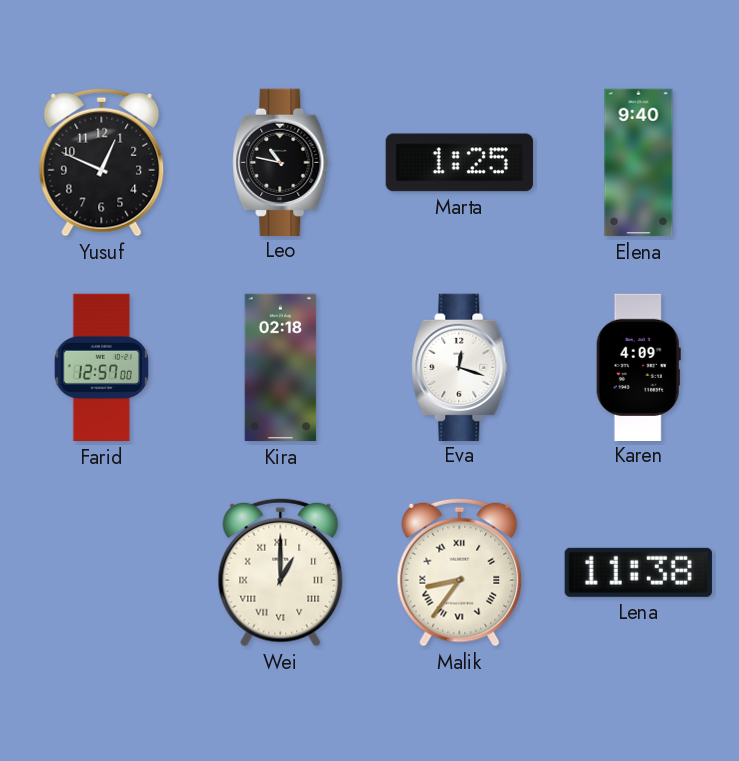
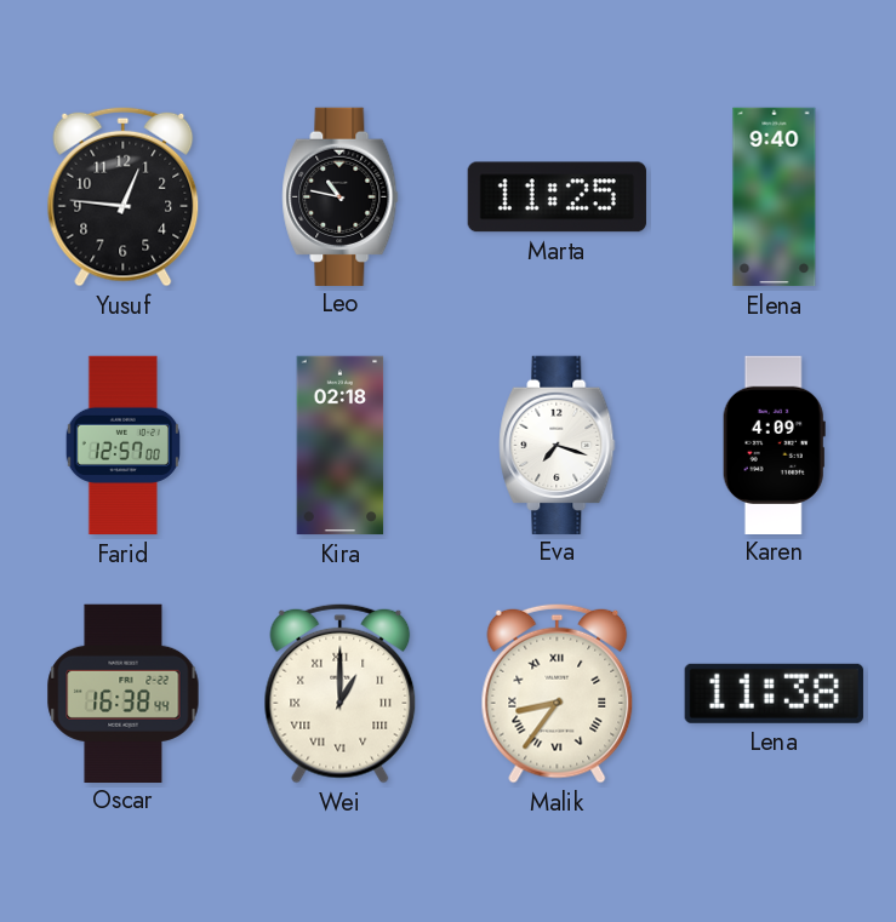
Yusuf: 12:49 -> 12:46 (124, 196)
Marta: 1:25 -> 11:25 (557, 197)
Eva: 12:18 -> 7:18 (558, 445)
Oscar: none -> 16:38 (124, 693)
